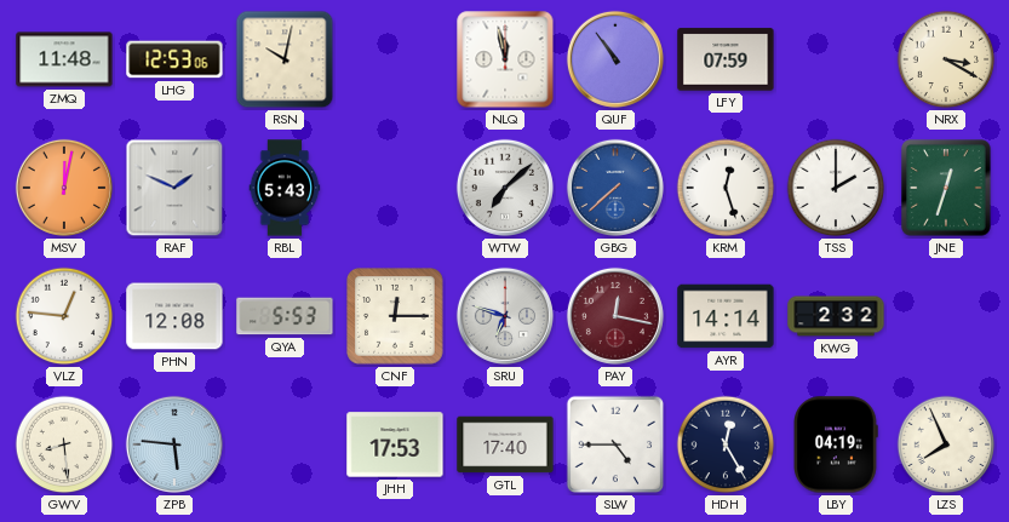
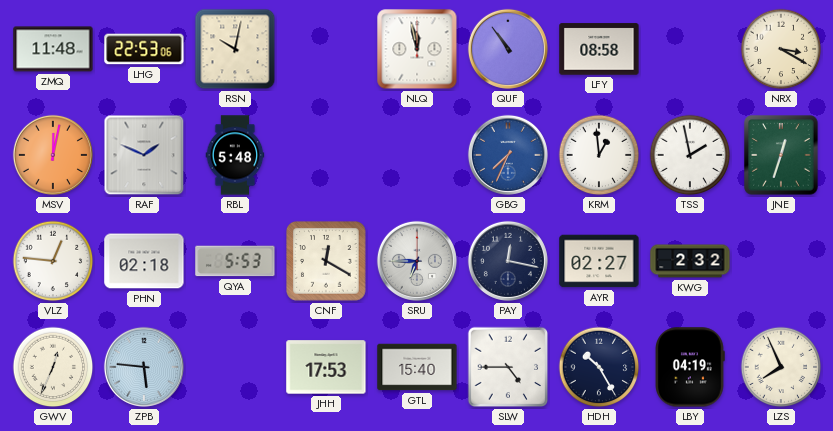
LHG: 12:53 -> 22:53 (144, 49)
LFY: 07:59 -> 08:58 (599, 49)
RBL: 5:43 -> 5:48 (235, 155)
WTW: 7:08 -> none (505, 188)
GBG: 7:38 -> 7:34 (508, 155)
KRM: 12:27 -> 12:59 (599, 155)
TSS: 2:00 -> 1:58 (690, 155)
PHN: 12:08 -> 02:18 (144, 261)
CNF: 12:15 -> 12:20 (326, 261)
SRU: 6:48 -> 6:45 (417, 261)
PAY dial: burgundy -> navy (508, 261)
AYR: 14:14 -> 02:27 (599, 261)
GWV: 8:29 -> 12:34 (53, 367)
GTL: 17:40 -> 15:40 (417, 367)
HDH: 12:25 -> 10:25 (599, 367)
